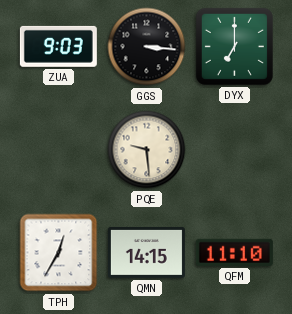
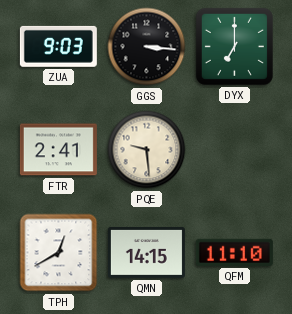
FTR: none -> 2:41 (58, 150)
TPH: 12:35 -> 12:40 (59, 253)
